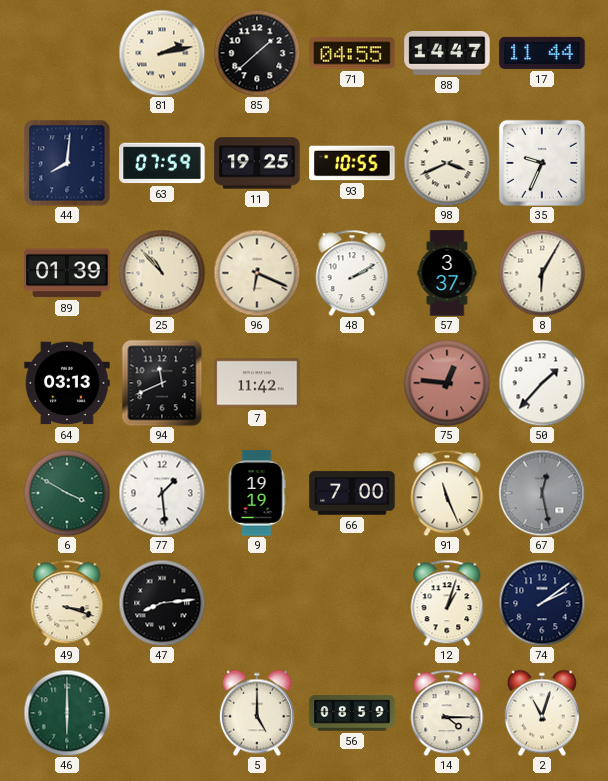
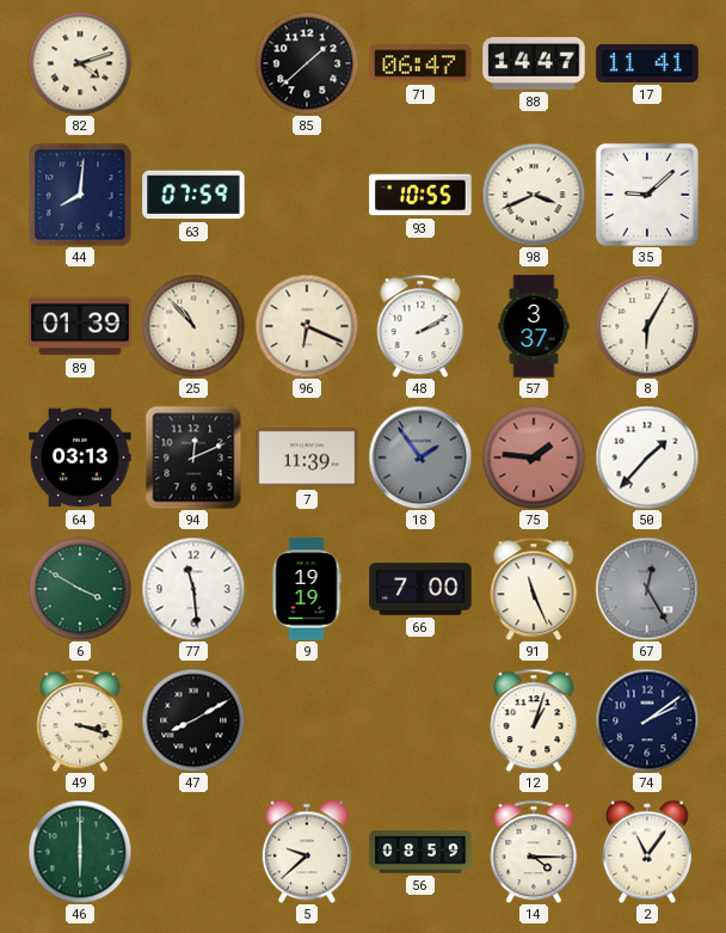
82: none -> 4:12 (80, 63)
81: 2:13 -> none (162, 53)
71: 04:55 -> 06:47 (420, 63)
17: 11:44 -> 11:41 (647, 63)
11: 19:25 -> none (257, 163)
35: 9:34 -> 9:08 (647, 195)
94: 11:41 -> 12:11 (193, 458)
7: 11:42 -> 11:39 (307, 458)
18: none -> 1:54 (420, 458)
75: 12:46 -> 1:46 (534, 458)
77: 1:29 -> 11:29 (193, 589)
67: 12:28 -> 12:25 (647, 589)
47: 8:14 -> 8:10 (193, 720)
5: 5:00 -> 9:38 (307, 852)
2: 11:03 -> 11:06 (647, 852)
